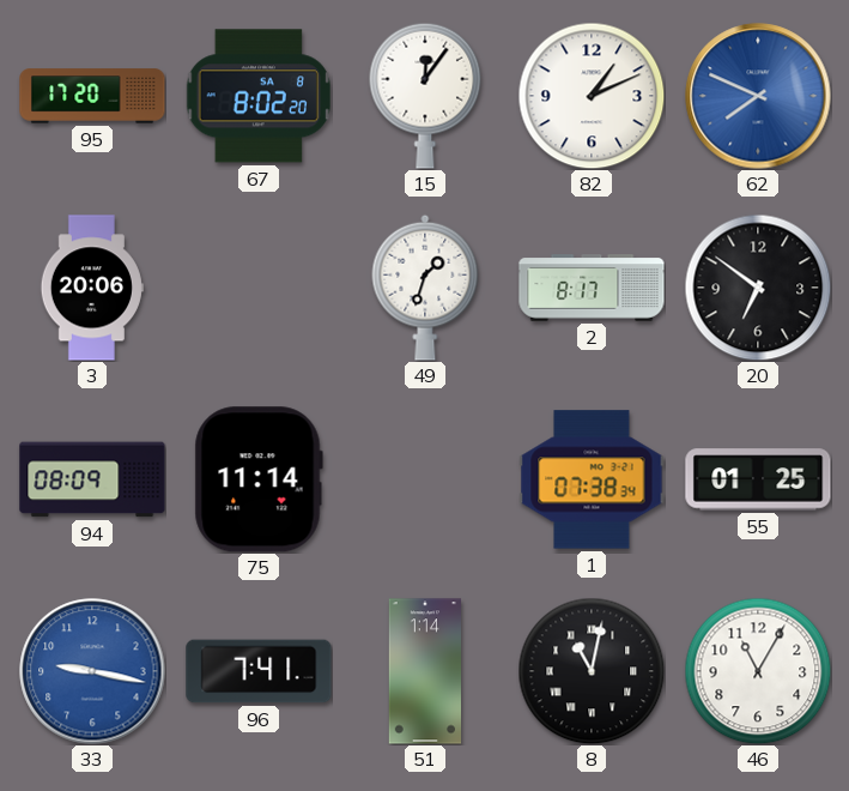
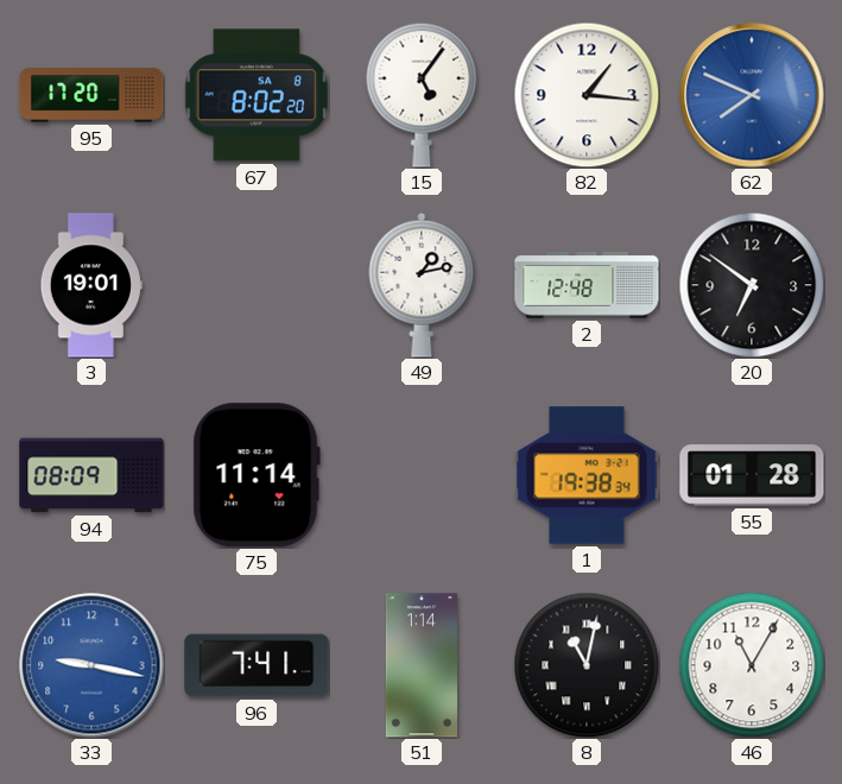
15: 12:06 -> 5:06 (422, 95)
82: 1:11 -> 1:16 (587, 95)
3: 20:06 -> 19:01 (91, 285)
49: 1:33 -> 1:13 (422, 285)
2: 8:17 -> 12:48 (587, 285)
1: 07:38 -> 19:38 (587, 475)
55: 01:25 -> 01:28 (752, 475)
